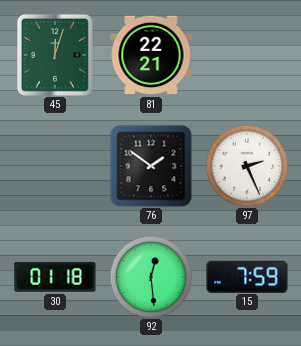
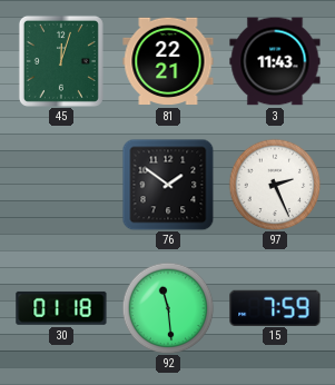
3: none -> 11:43 (275, 61)
92: 12:29 -> 11:29 (168, 308)
